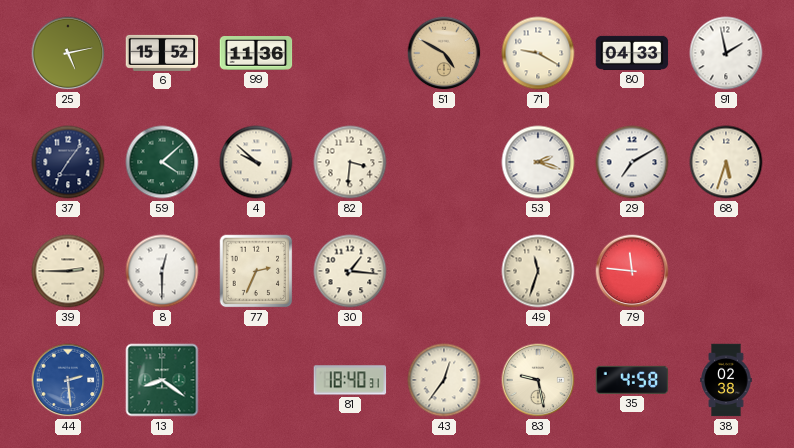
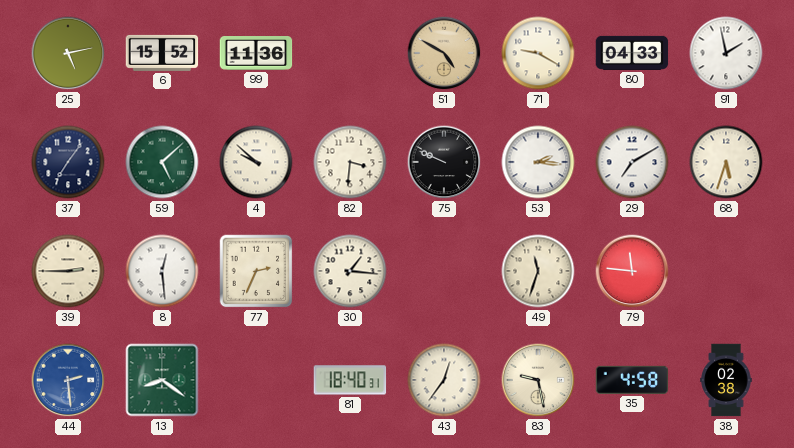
59: 4:08 -> 5:08 (162, 162)
75: none -> 9:49 (444, 162)
53: 2:18 -> 2:16 (538, 162)
8: 12:30 -> 12:29 (162, 271)
